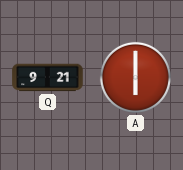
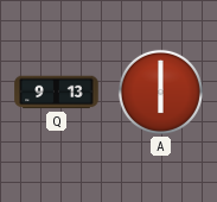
Q: 9:21 -> 9:13 (57, 93)
